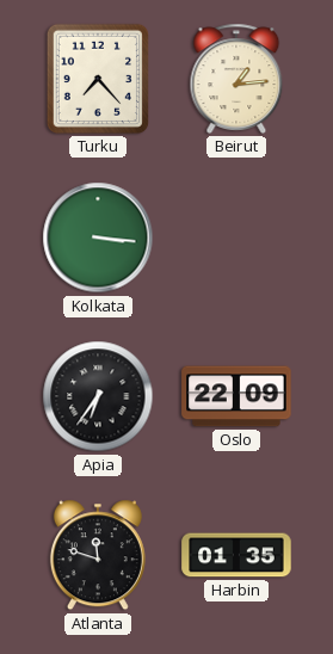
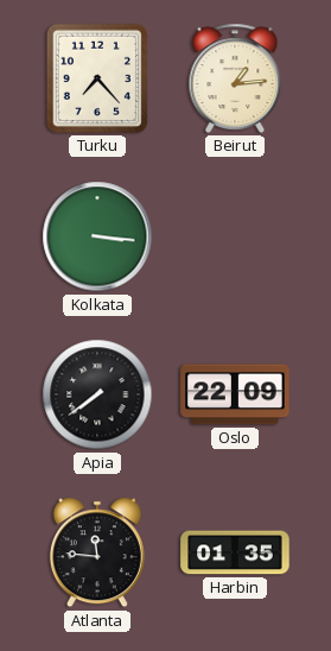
Apia: 6:36 -> 7:39 (97, 394)
Atlanta: 11:48 -> 11:46 (97, 552)
